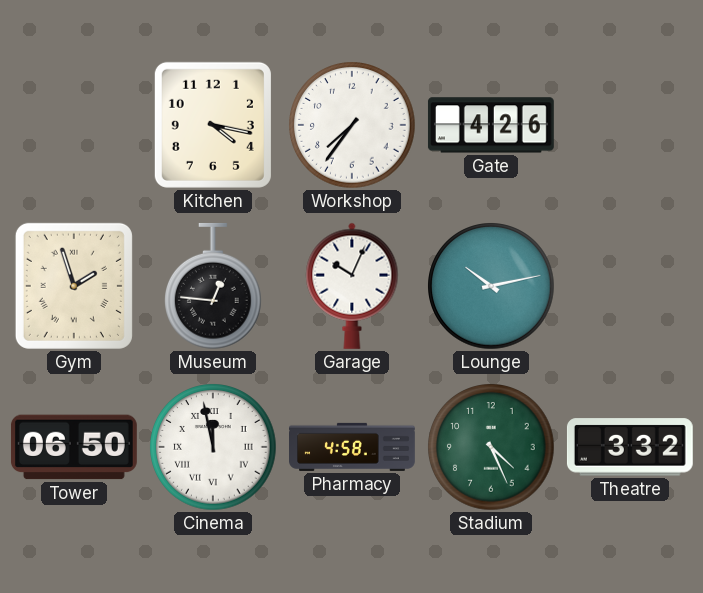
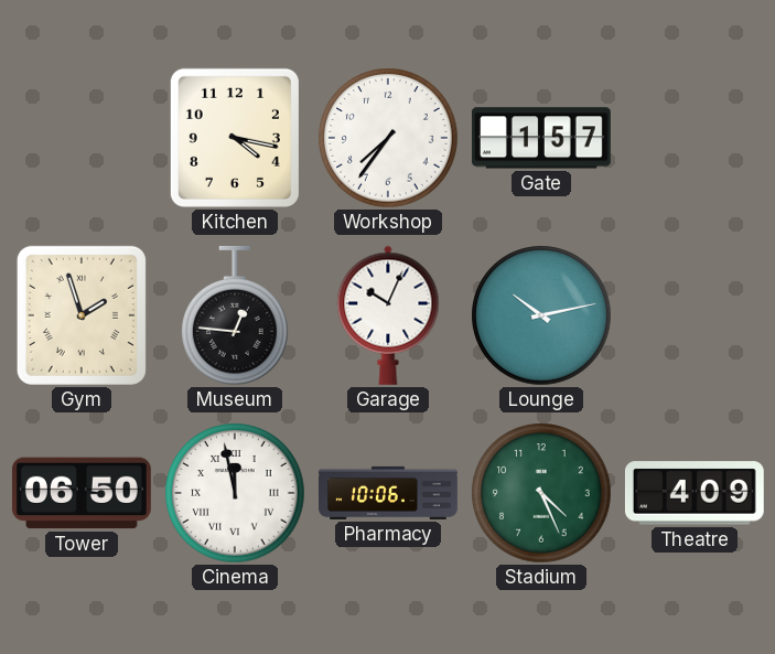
Gate: 4:26 -> 1:57 (541, 138)
Pharmacy: 4:58 -> 10:06 (389, 493)
Theatre: 3:32 -> 4:09 (695, 493)
